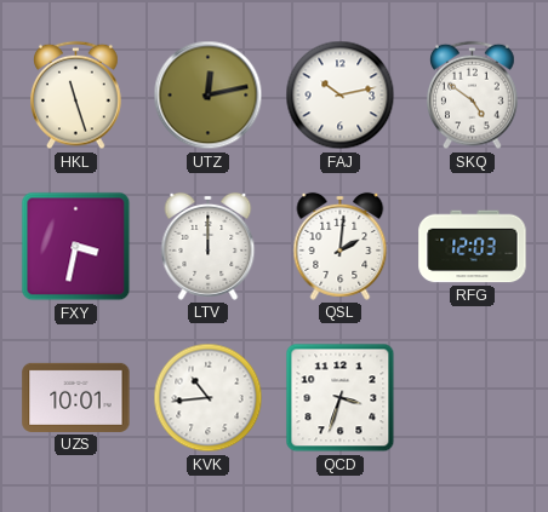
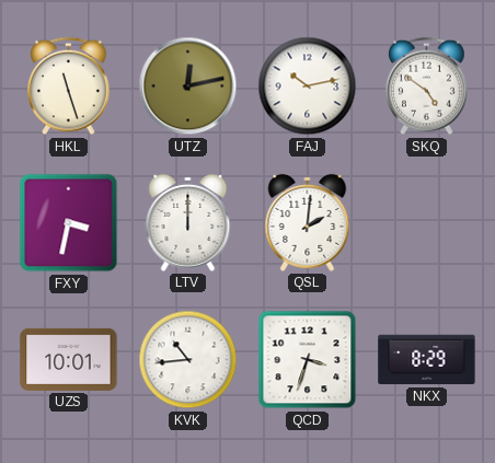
RFG: 12:03 -> none (473, 247)
NKX: none -> 8:29 (427, 360)
